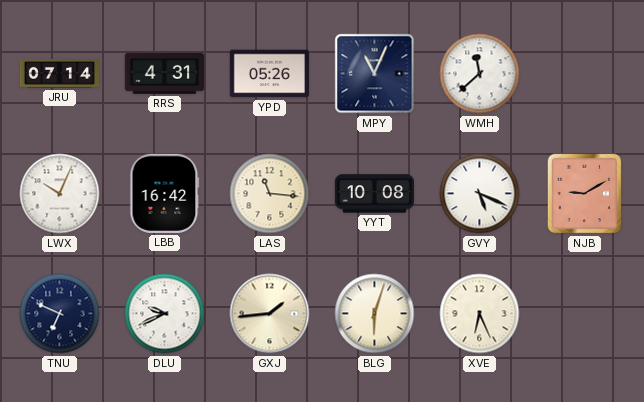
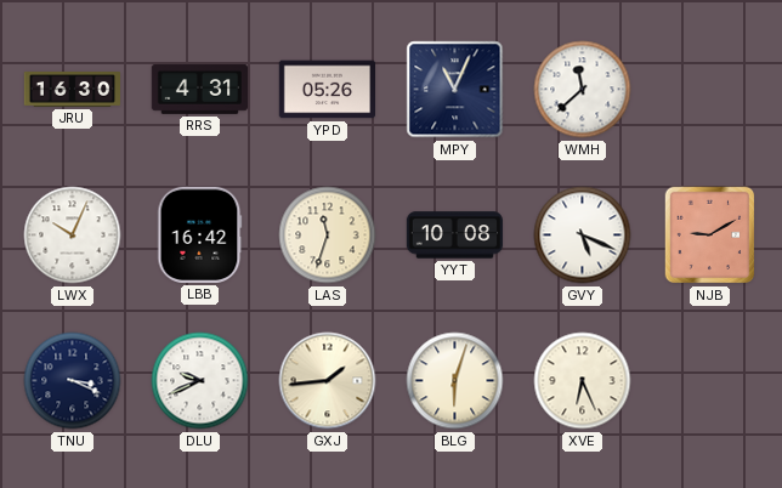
JRU: 07:14 -> 16:30 (72, 90)
LAS: 11:16 -> 11:33 (328, 236)
TNU: 6:49 -> 3:19 (73, 381)
